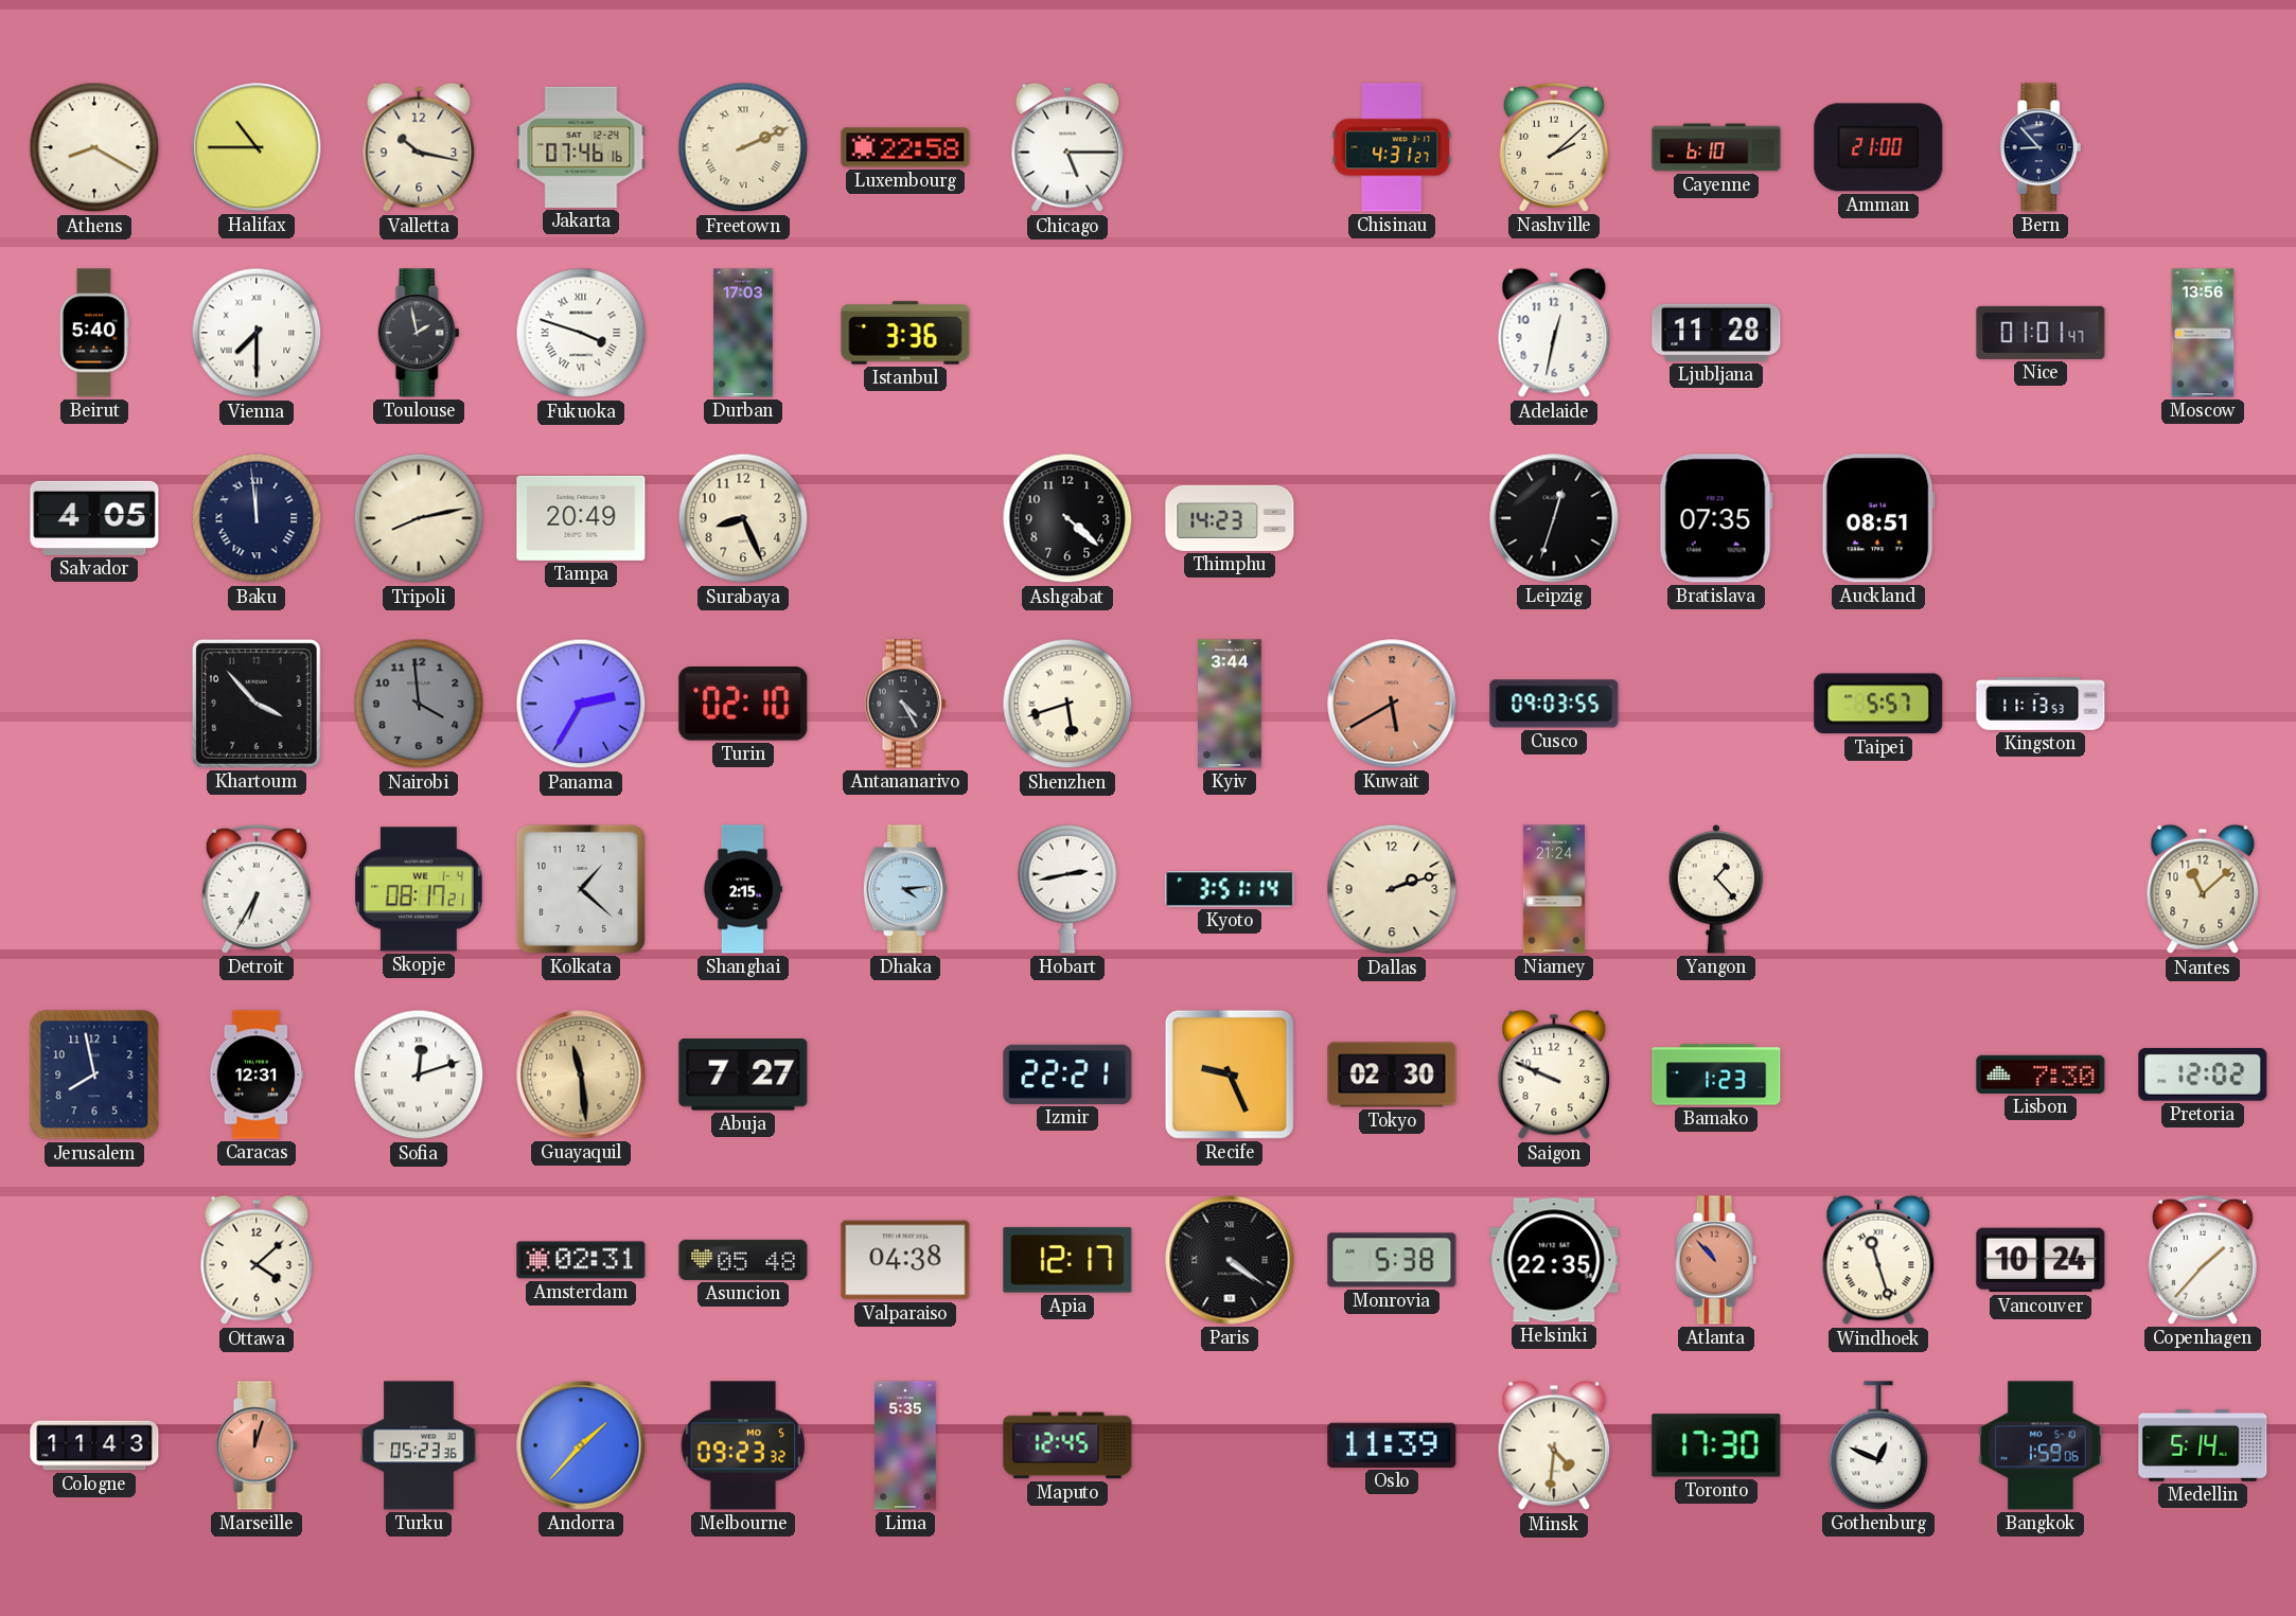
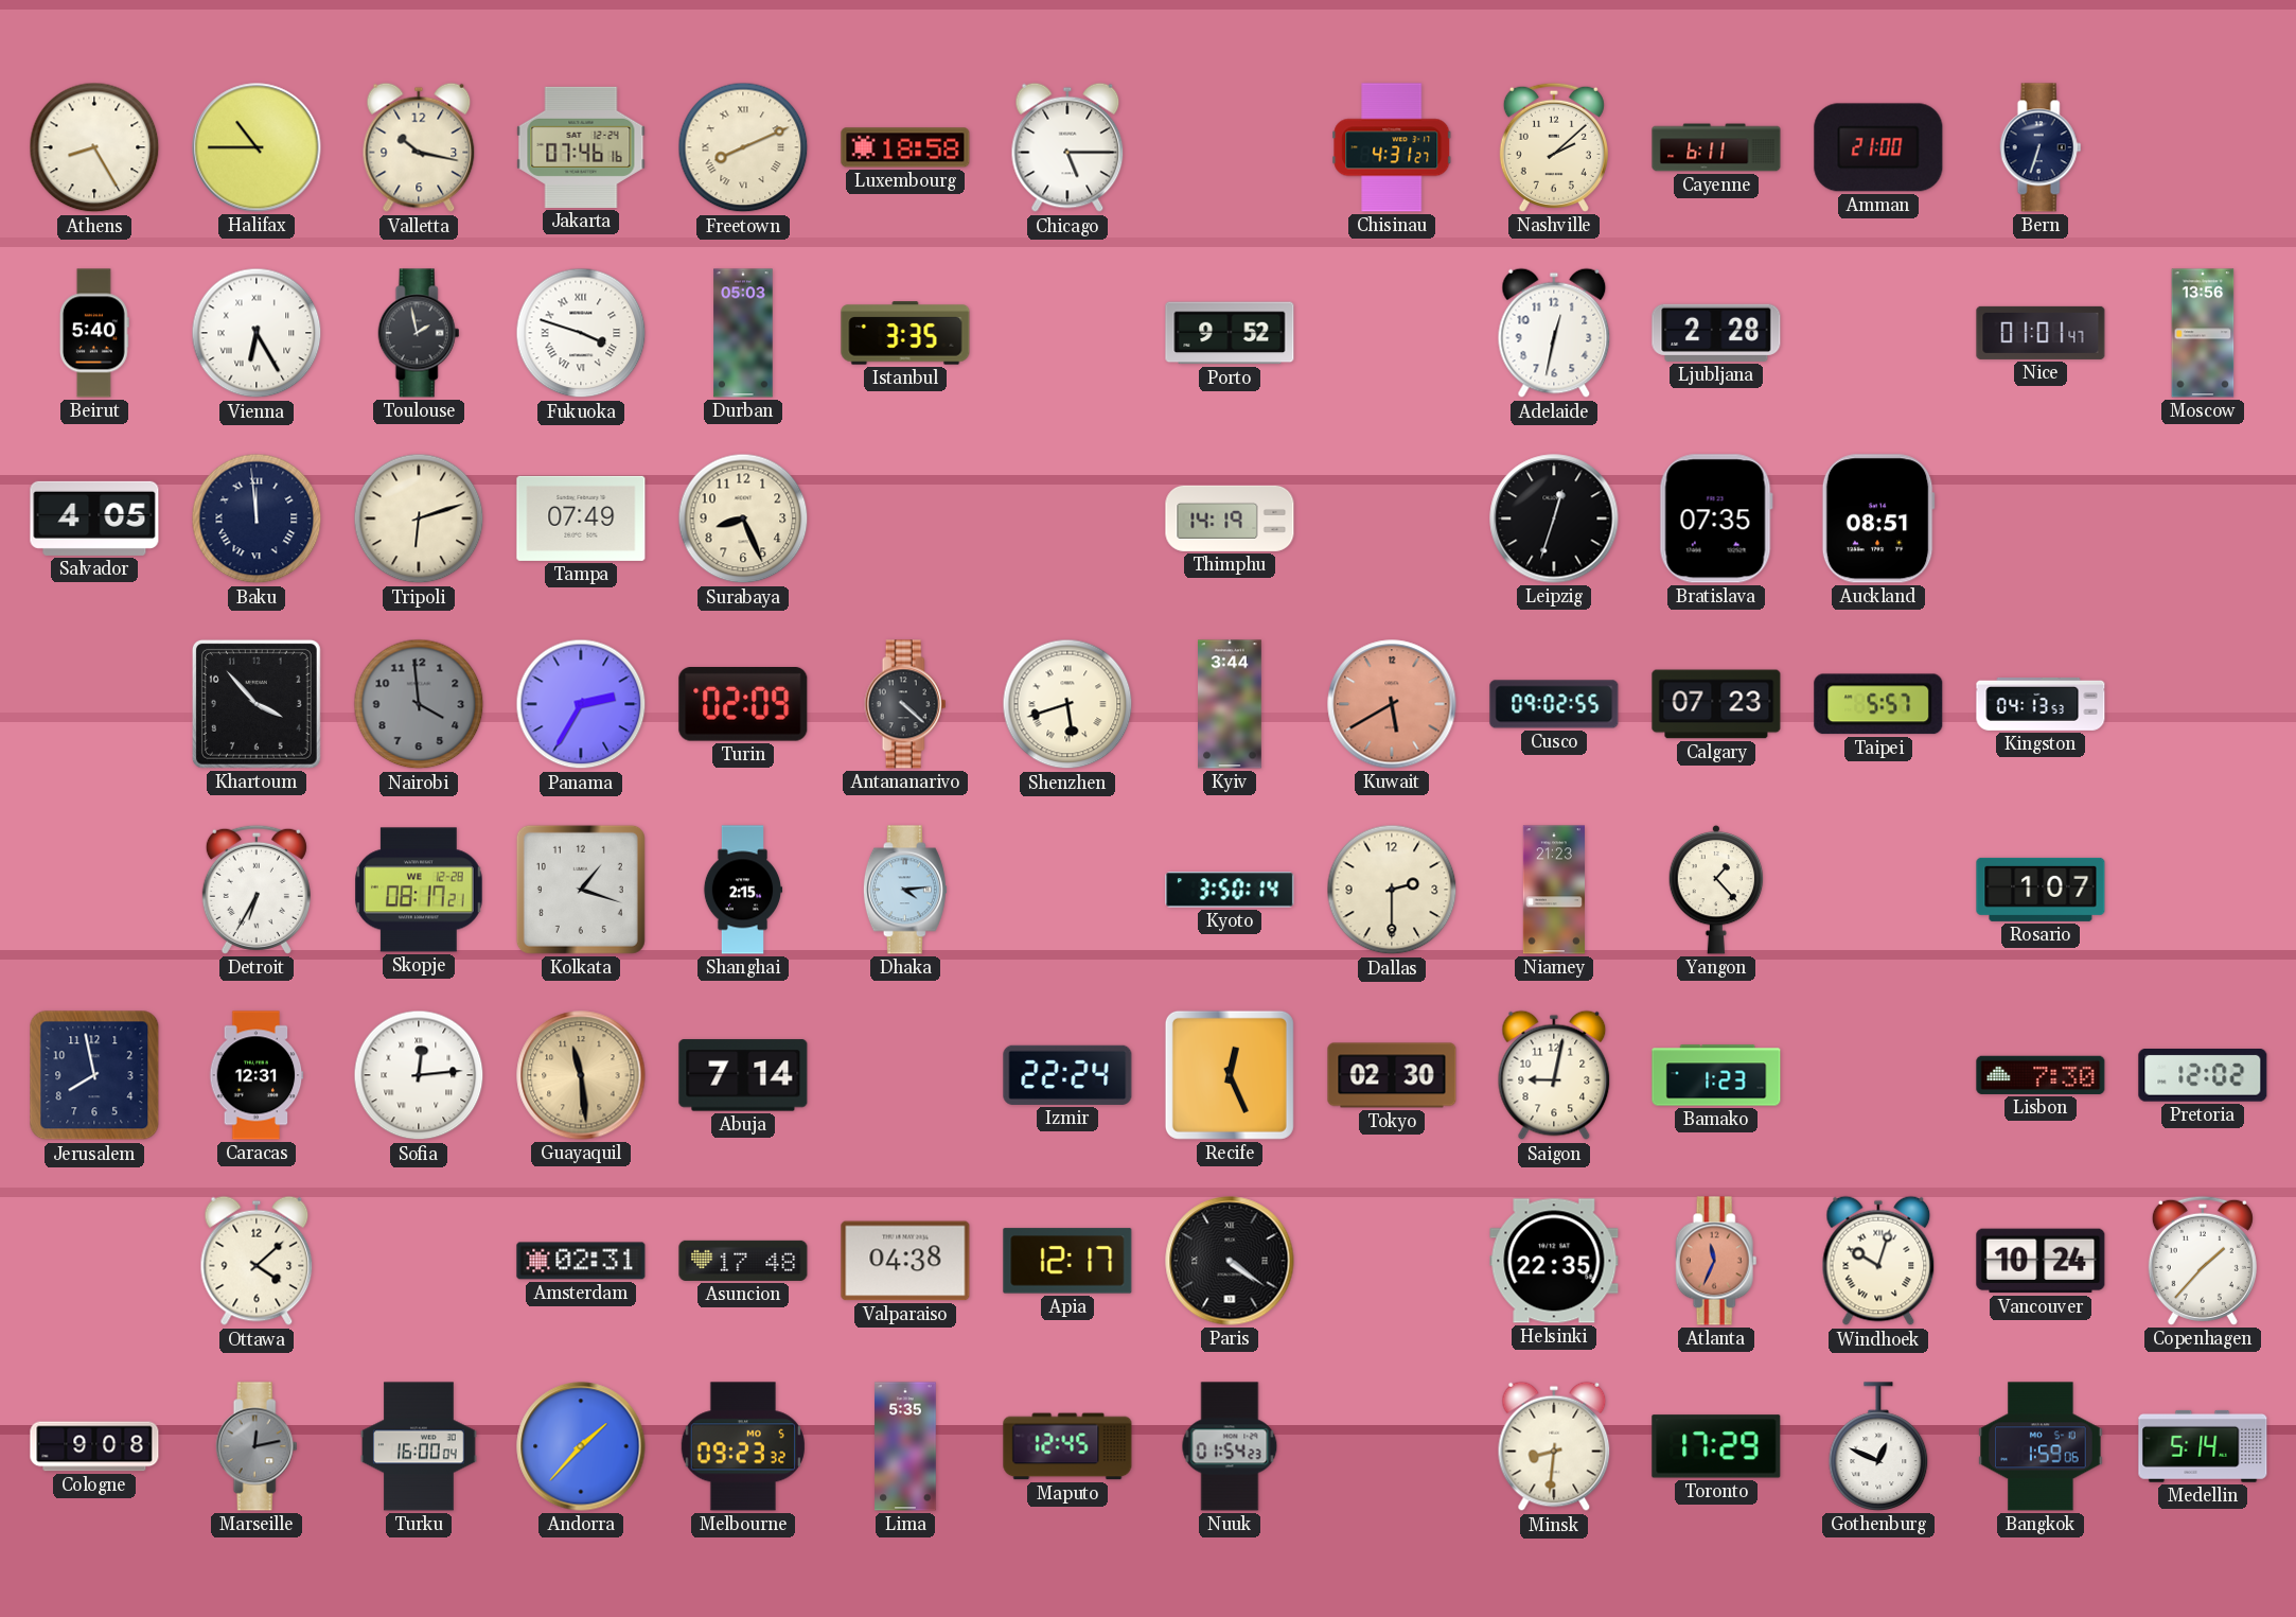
Athens: 8:20 -> 8:25 (94, 147)
Freetown: 2:11 -> 8:11 (743, 147)
Luxembourg: 22:58 -> 18:58 (905, 147)
Cayenne: 6:10 -> 6:11 (1716, 147)
Bern: 8:53 -> 6:33 (2041, 147)
Vienna: 7:30 -> 6:25 (257, 333)
Durban: 17:03 -> 05:03 (743, 333)
Istanbul: 3:36 -> 3:35 (905, 333)
Porto: none -> 9:52 (1230, 333)
Ljubljana: 11:28 -> 2:28 (1716, 333)
Tripoli: 8:13 -> 6:12 (419, 519)
Tampa: 20:49 -> 07:49 (581, 519)
Ashgabat: 4:22 -> none (1067, 518)
Thimphu: 14:23 -> 14:19 (1230, 519)
Turin: 02:10 -> 02:09 (743, 705)
Antananarivo: 4:25 -> 4:22 (905, 704)
Cusco: 09:03 -> 09:02 (1554, 704)
Calgary: none -> 07:23 (1716, 704)
Kingston: 11:13 -> 04:13 (2041, 704)
Skopje date: WE 1-4 -> WE 12-28 (420, 890)
Kolkata: 1:22 -> 1:18 (581, 890)
Hobart: 2:43 -> none (1067, 889)
Kyoto: 3:51 -> 3:50 (1230, 890)
Dallas: 2:12 -> 2:30 (1392, 890)
Niamey: 21:24 -> 21:23 (1553, 890)
Rosario: none -> 1:07 (2041, 890)
Nantes: 11:08 -> none (2203, 889)
Sofia: 12:12 -> 12:14 (419, 1075)
Abuja: 7:27 -> 7:14 (743, 1075)
Izmir: 22:21 -> 22:24 (1067, 1075)
Recife: 9:26 -> 12:26 (1230, 1075)
Saigon: 9:49 -> 9:02 (1554, 1075)
Asuncion: 05:48 -> 17:48 (743, 1261)
Monrovia: 5:38 -> none (1392, 1260)
Atlanta: 10:53 -> 11:34 (1716, 1261)
Windhoek: 11:27 -> 10:03 (1878, 1261)
Cologne: 11:43 -> 9:08 (94, 1446)
Marseille: 12:03 -> 12:13 (257, 1446)
Marseille dial: salmon -> grey (257, 1446)
Turku: 05:23 -> 16:00 (419, 1446)
Nuuk: none -> 01:54 (1230, 1446)
Oslo: 11:39 -> none (1392, 1445)
Minsk: 4:31 -> 8:31 (1554, 1446)
Toronto: 17:30 -> 17:29 (1716, 1446)
